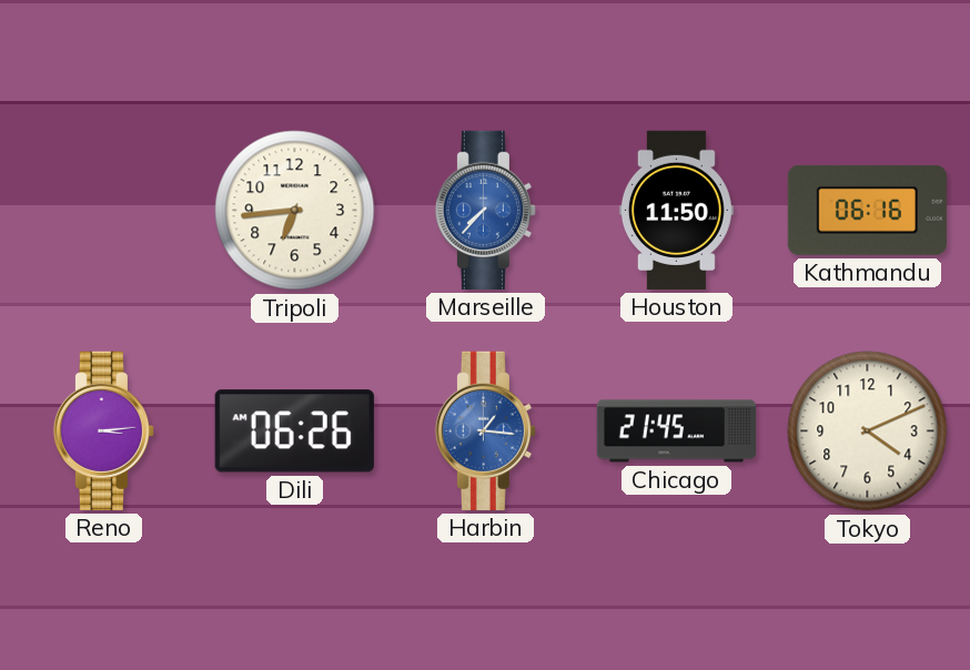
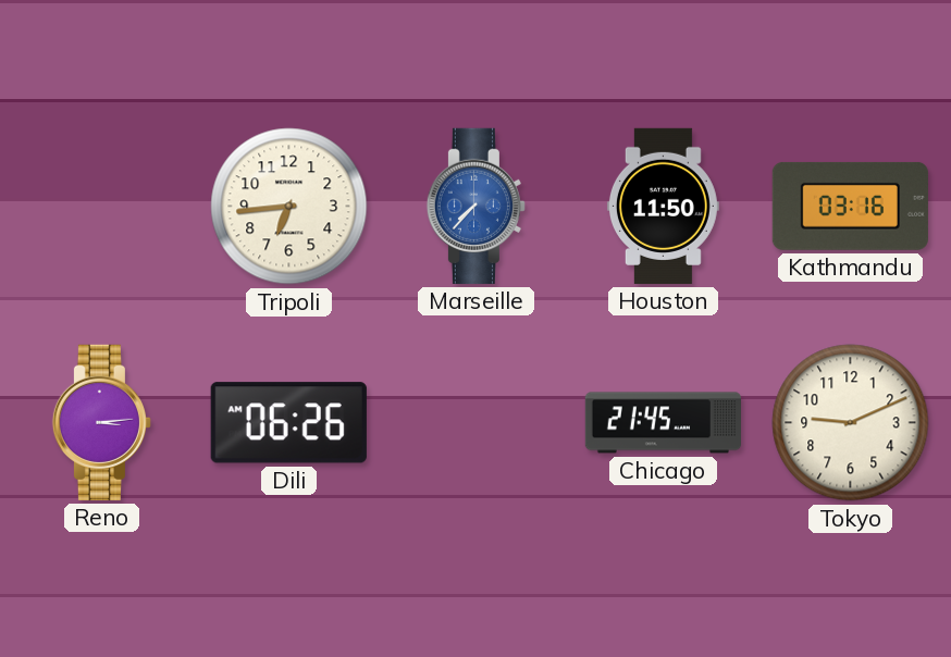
Kathmandu: 06:16 -> 03:16 (850, 206)
Harbin: 1:16 -> none (485, 430)
Tokyo: 4:11 -> 9:11 (851, 423)
